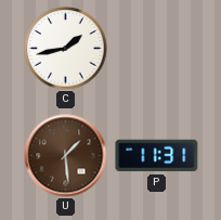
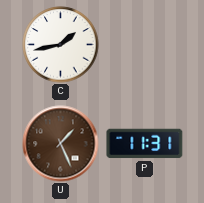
U: 1:29 -> 1:26 (61, 144)
